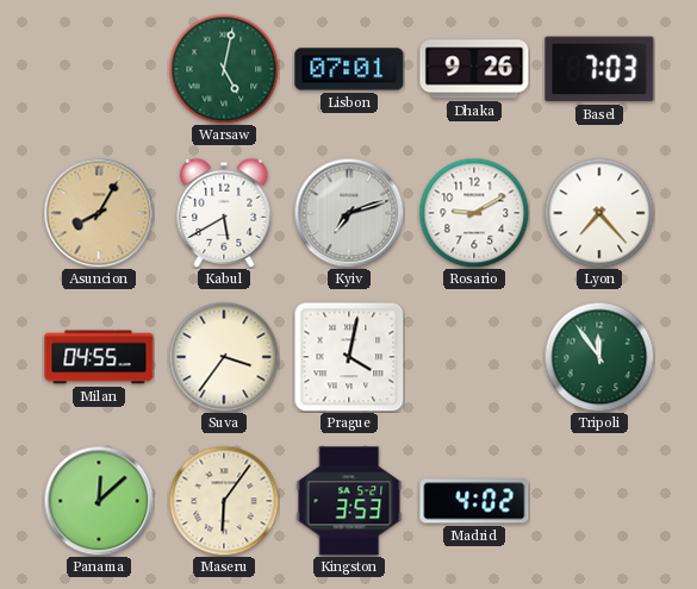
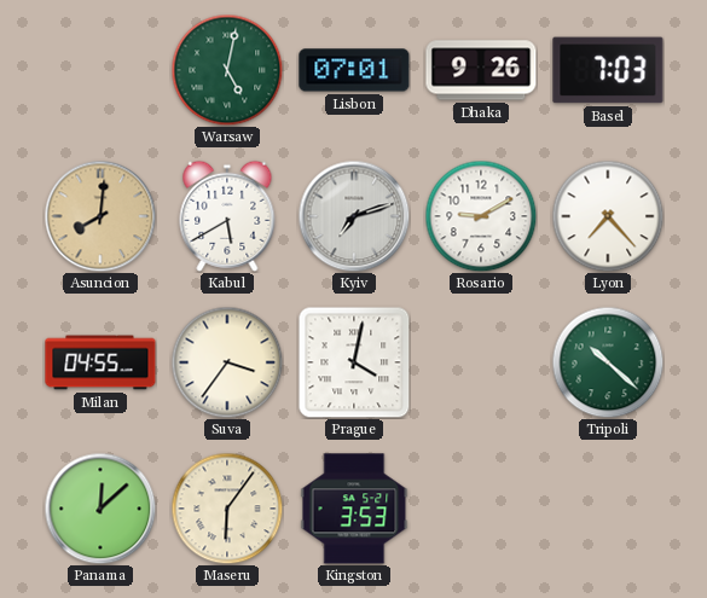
Asuncion: 8:05 -> 8:01 (100, 216)
Tripoli: 11:54 -> 10:22 (608, 362)
Madrid: 4:02 -> none (474, 501)
